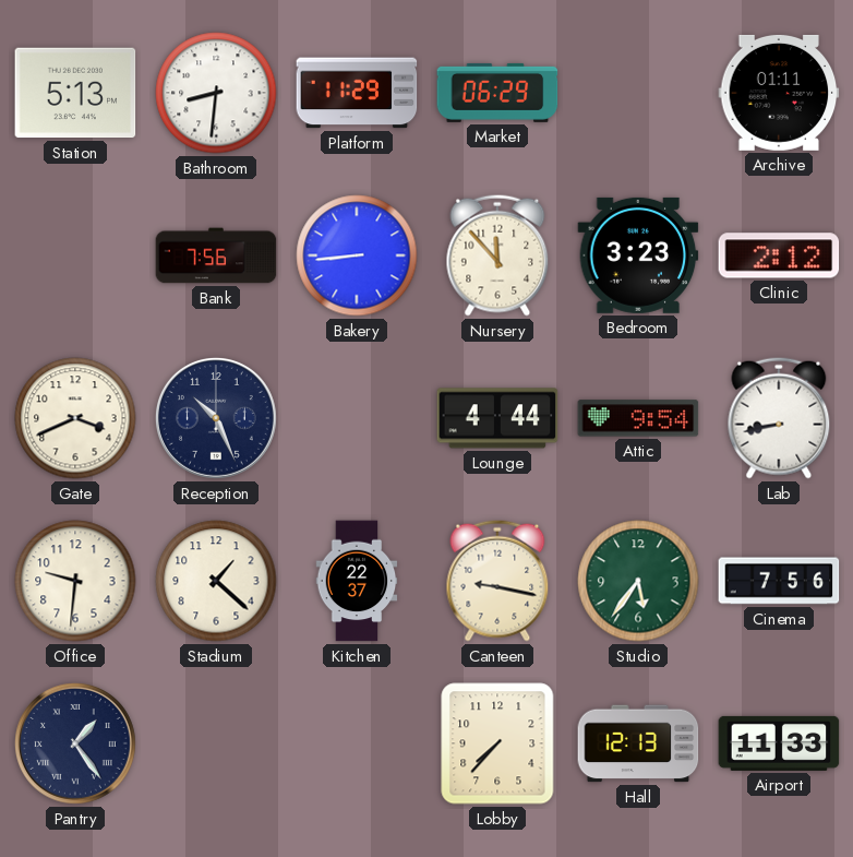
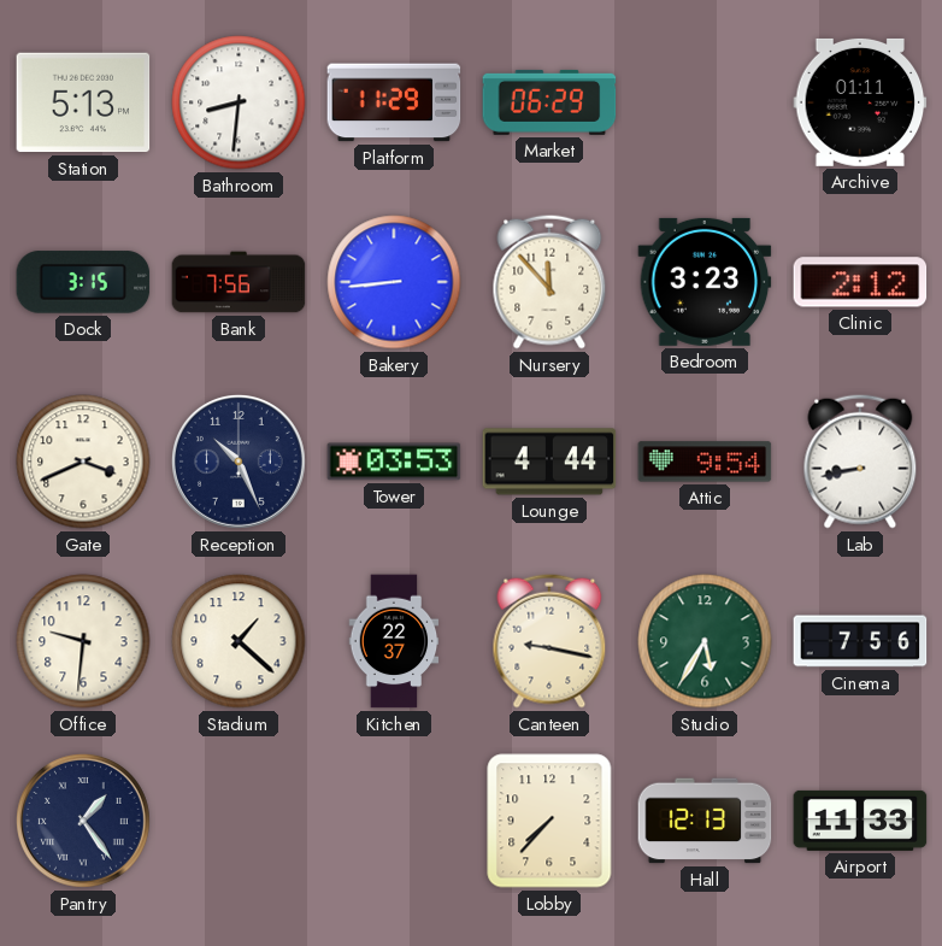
Dock: none -> 3:15 (83, 282)
Tower: none -> 03:53 (394, 462)
Studio: 5:36 -> 5:35 (705, 641)
